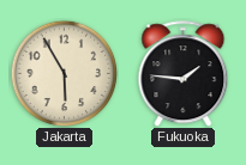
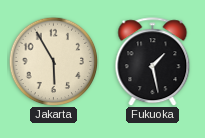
Fukuoka: 1:46 -> 1:28 (153, 62)
